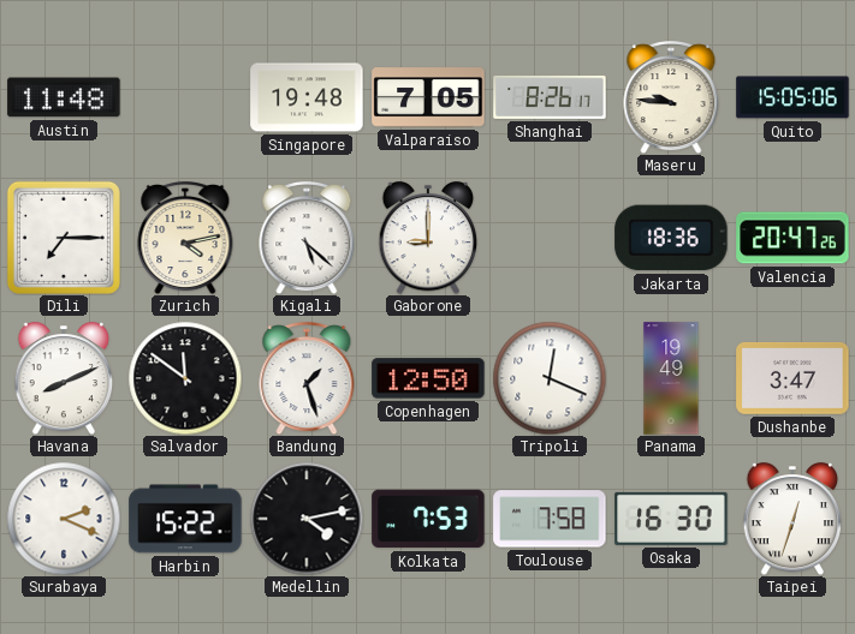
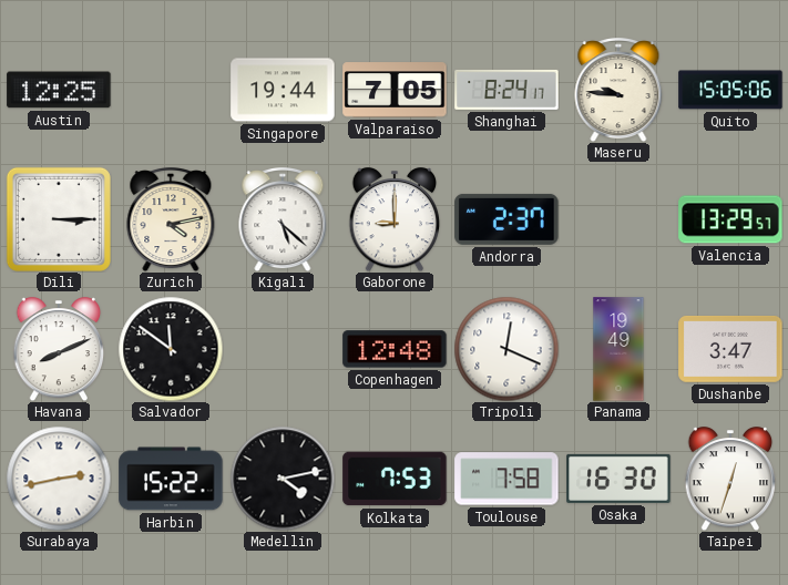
Austin: 11:48 -> 12:25 (59, 90)
Singapore: 19:48 -> 19:44 (283, 90)
Shanghai: 8:26 -> 8:24 (506, 90)
Dili: 7:15 -> 3:15 (59, 219)
Andorra: none -> 2:37 (506, 219)
Jakarta: 18:36 -> none (671, 238)
Valencia: 20:47 -> 13:29 (730, 219)
Bandung: 1:27 -> none (307, 379)
Copenhagen: 12:50 -> 12:48 (395, 349)
Surabaya: 2:19 -> 2:43 (59, 479)
